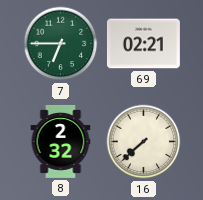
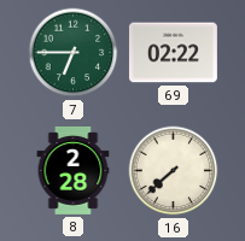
69: 02:21 -> 02:22 (173, 53)
8: 2:32 -> 2:28 (74, 170)
